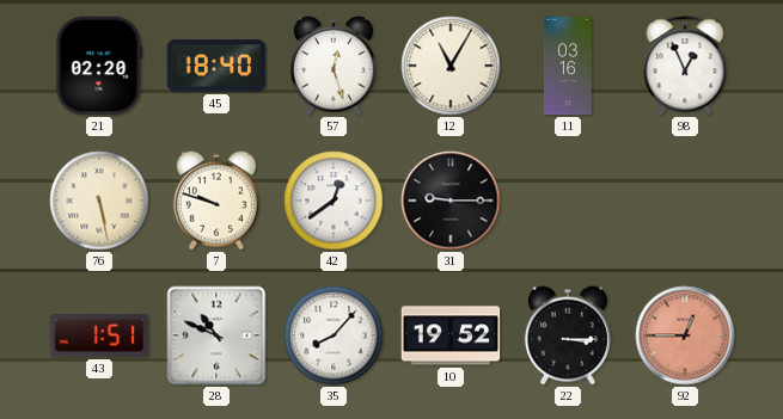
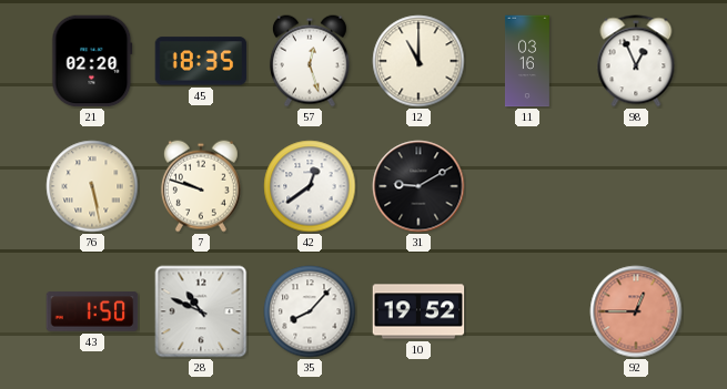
45: 18:40 -> 18:35 (201, 61)
12: 11:05 -> 11:00 (418, 61)
31: 9:15 -> 9:10 (418, 186)
43: 1:51 -> 1:50 (92, 311)
22: 3:15 -> none (568, 335)
